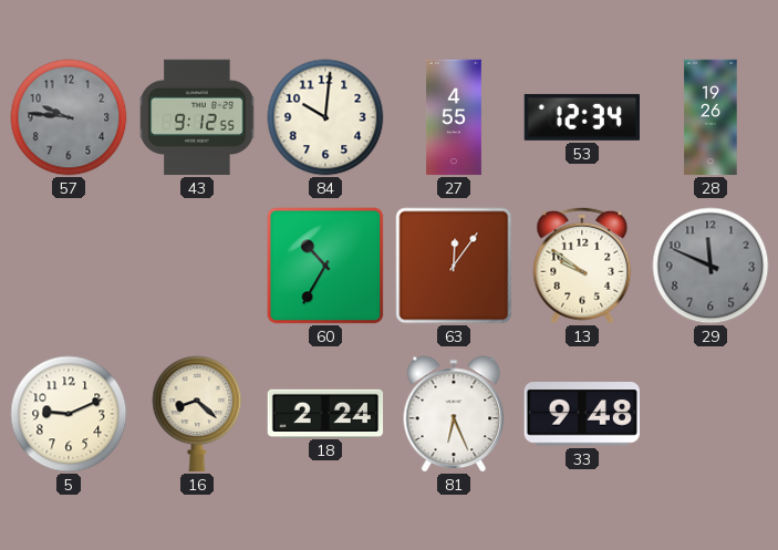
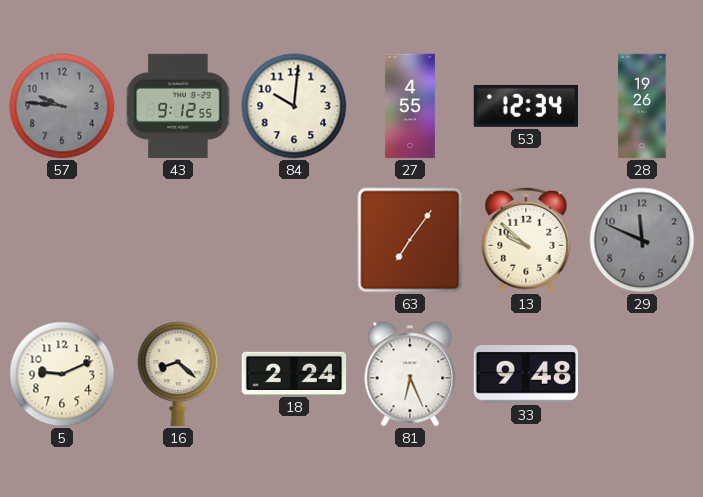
60: 10:35 -> none (325, 266)
63: 12:06 -> 7:06 (410, 240)
13: 9:51 -> 9:52 (526, 240)
